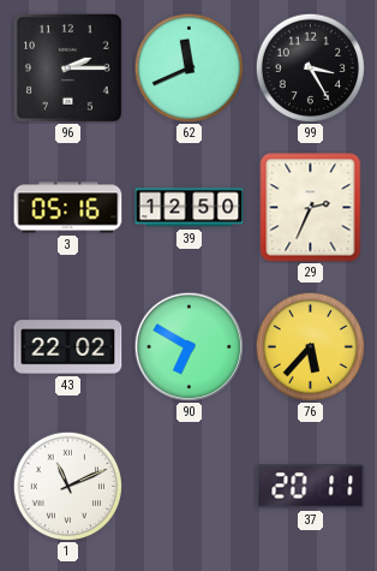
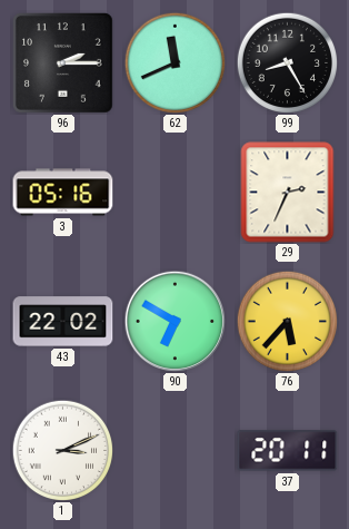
99: 3:25 -> 8:25 (287, 62)
39: 12:50 -> none (190, 208)
1: 11:11 -> 3:11 (62, 450)
